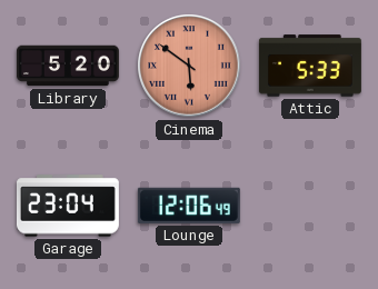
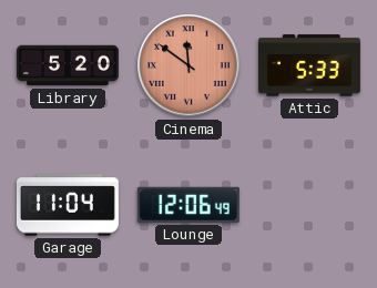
Cinema: 5:51 -> 11:51 (188, 65)
Garage: 23:04 -> 11:04 (68, 205)
